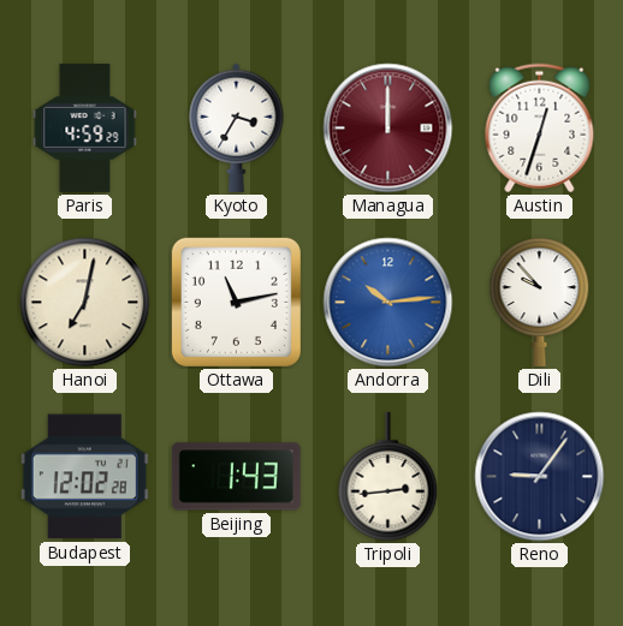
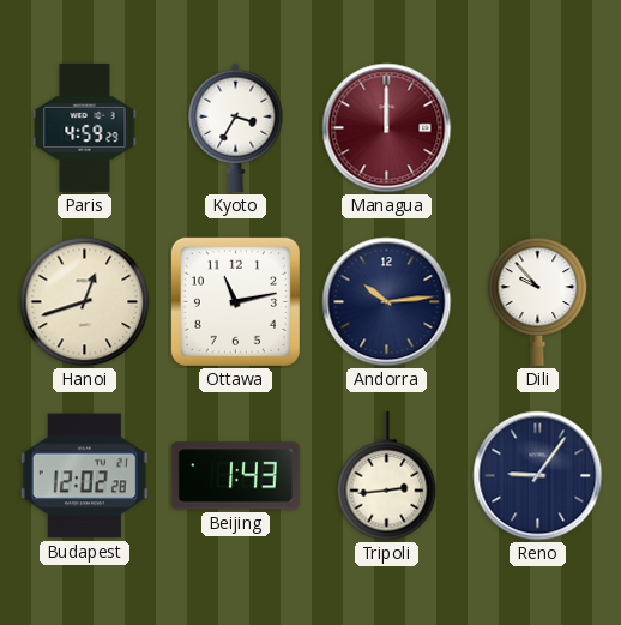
Austin: 12:33 -> none (540, 129)
Hanoi: 7:02 -> 12:42 (85, 302)
Andorra dial: blue -> navy (387, 302)
